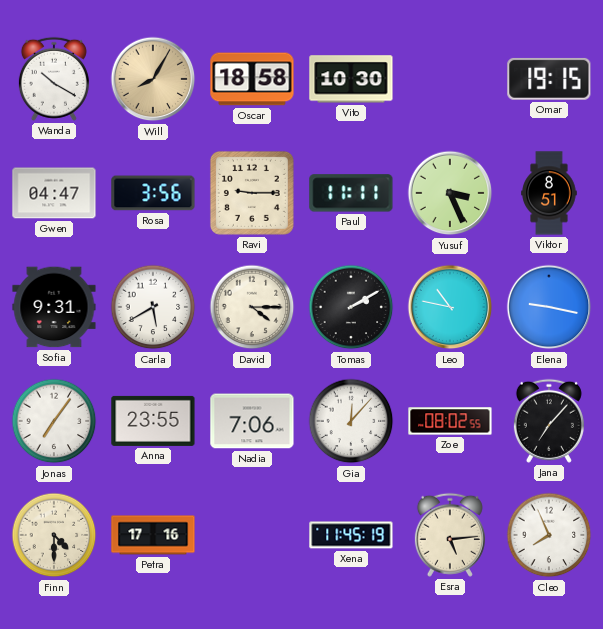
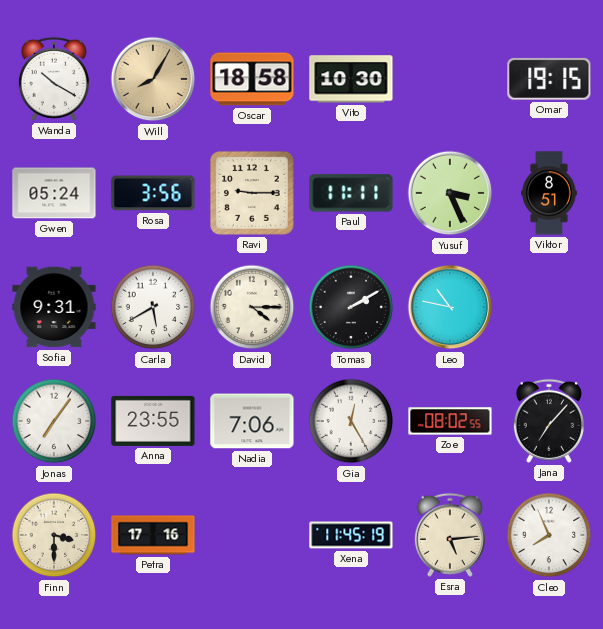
Gwen: 04:47 -> 05:24 (54, 193)
Elena: 9:17 -> none (549, 307)
Gia: 12:07 -> 12:25 (351, 421)
Finn: 4:30 -> 3:30 (54, 535)
